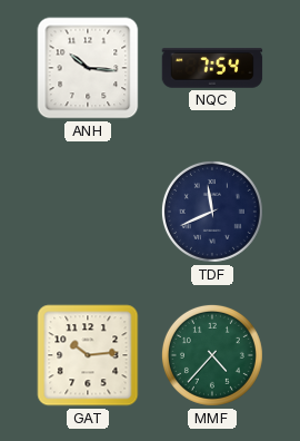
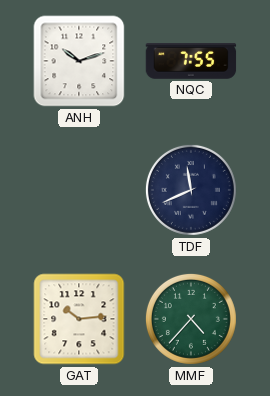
ANH: 10:16 -> 10:12 (79, 61)
NQC: 7:54 -> 7:55 (191, 61)
